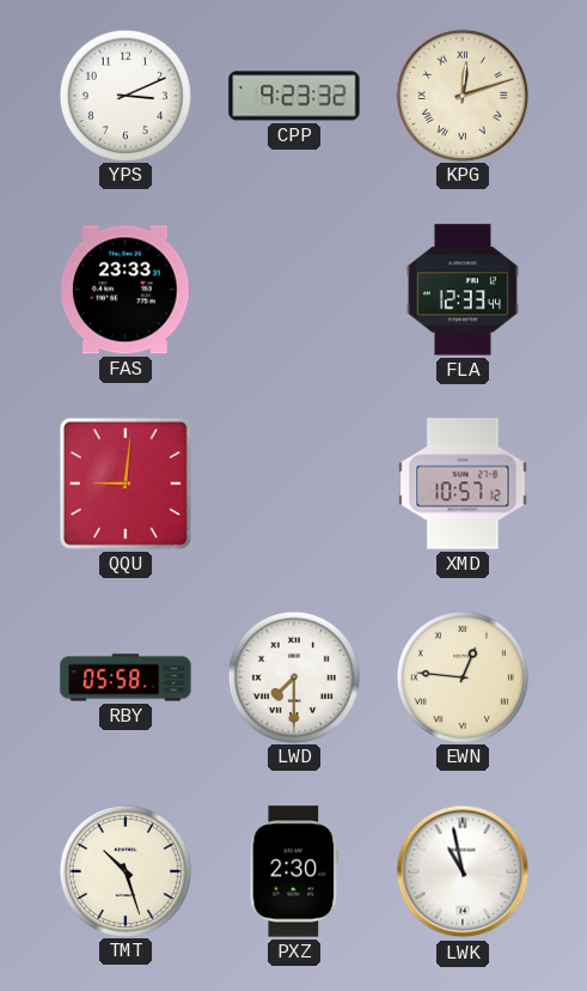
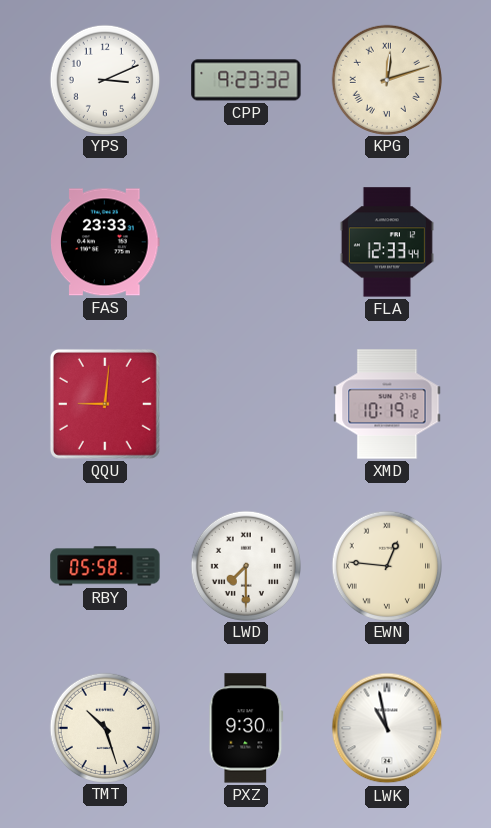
XMD: 10:57 -> 10:19 (387, 404)
PXZ: 2:30 -> 9:30 (246, 728)
